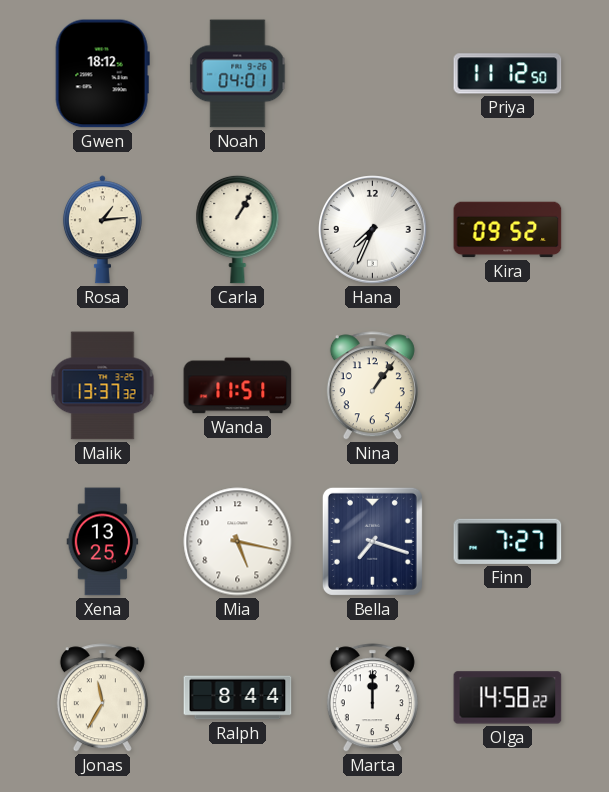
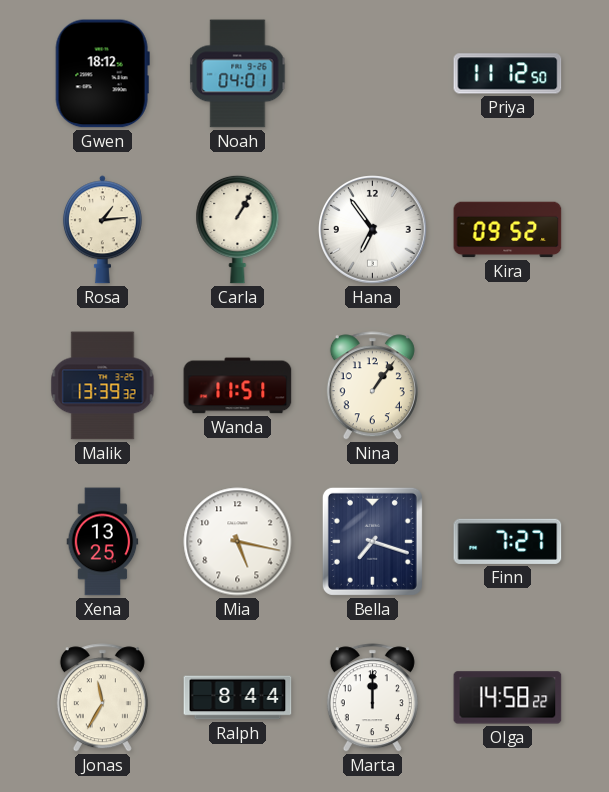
Hana: 7:34 -> 6:54 (373, 230)
Malik: 13:37 -> 13:39 (103, 386)
